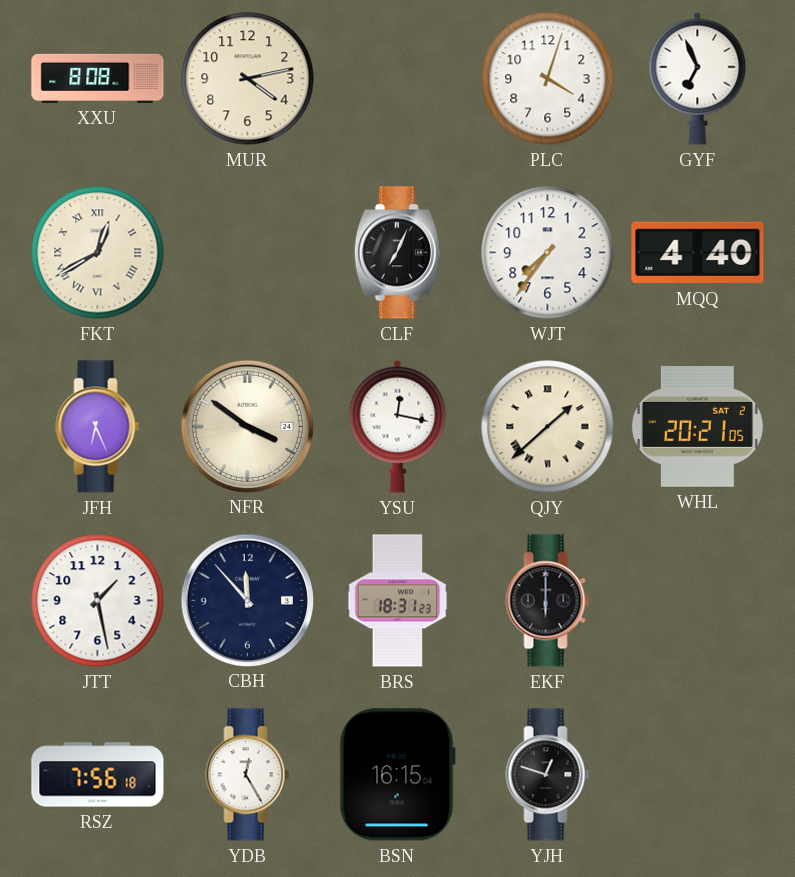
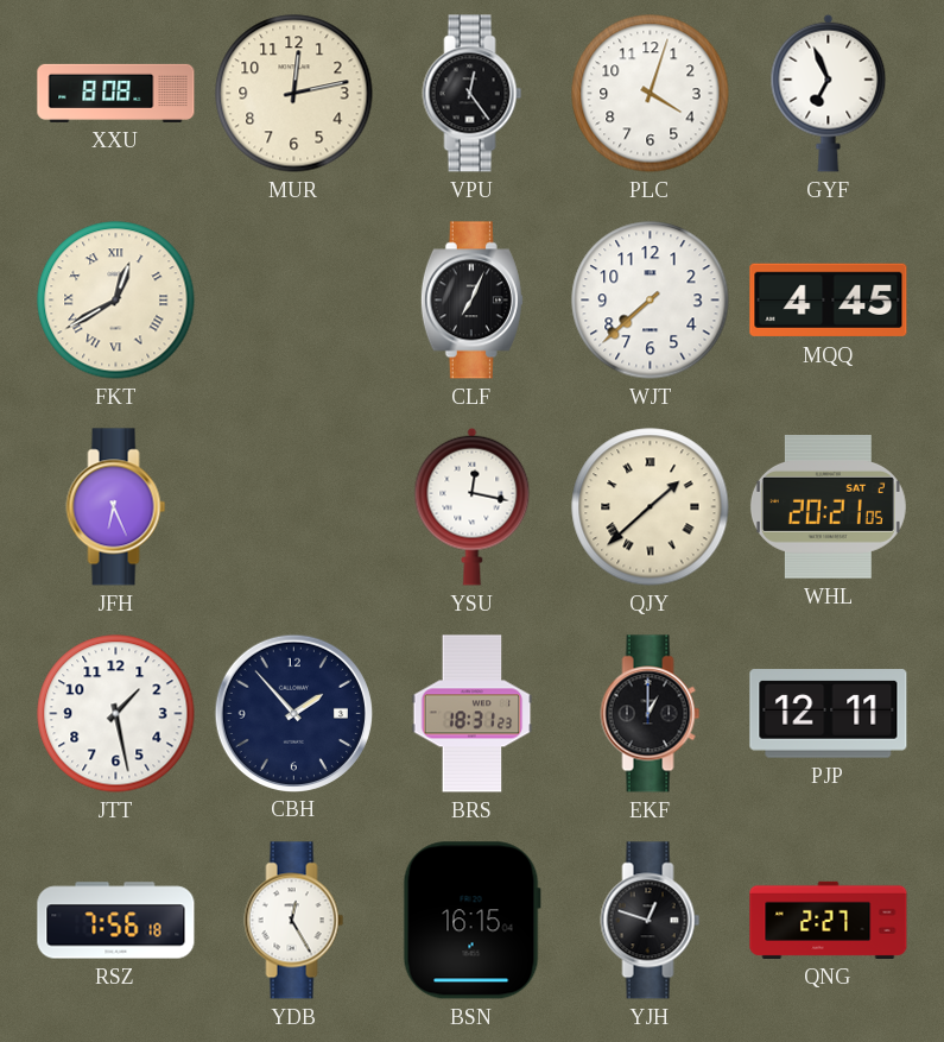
MUR: 4:13 -> 12:13 (294, 94)
VPU: none -> 12:24 (473, 94)
WJT: 7:36 -> 7:38 (651, 301)
MQQ: 4:40 -> 4:45 (829, 301)
NFR: 3:51 -> none (247, 426)
CBH: 11:53 -> 1:53 (293, 713)
EKF: 6:00 -> 1:00 (651, 714)
PJP: none -> 12:11 (829, 714)
QNG: none -> 2:27 (829, 920)
